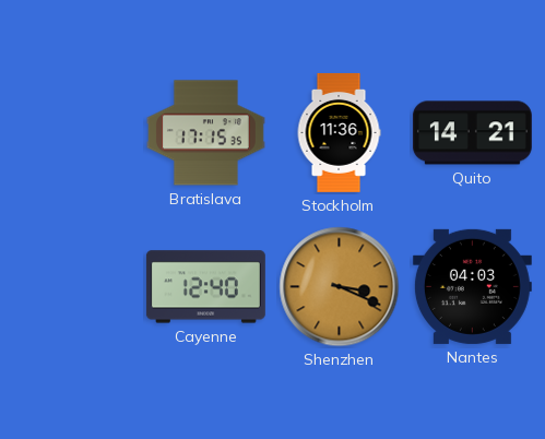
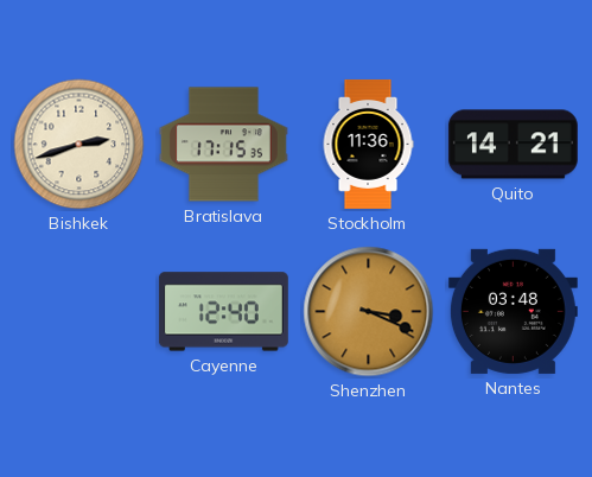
Bishkek: none -> 2:42 (79, 145)
Nantes: 04:03 -> 03:48 (513, 311)
